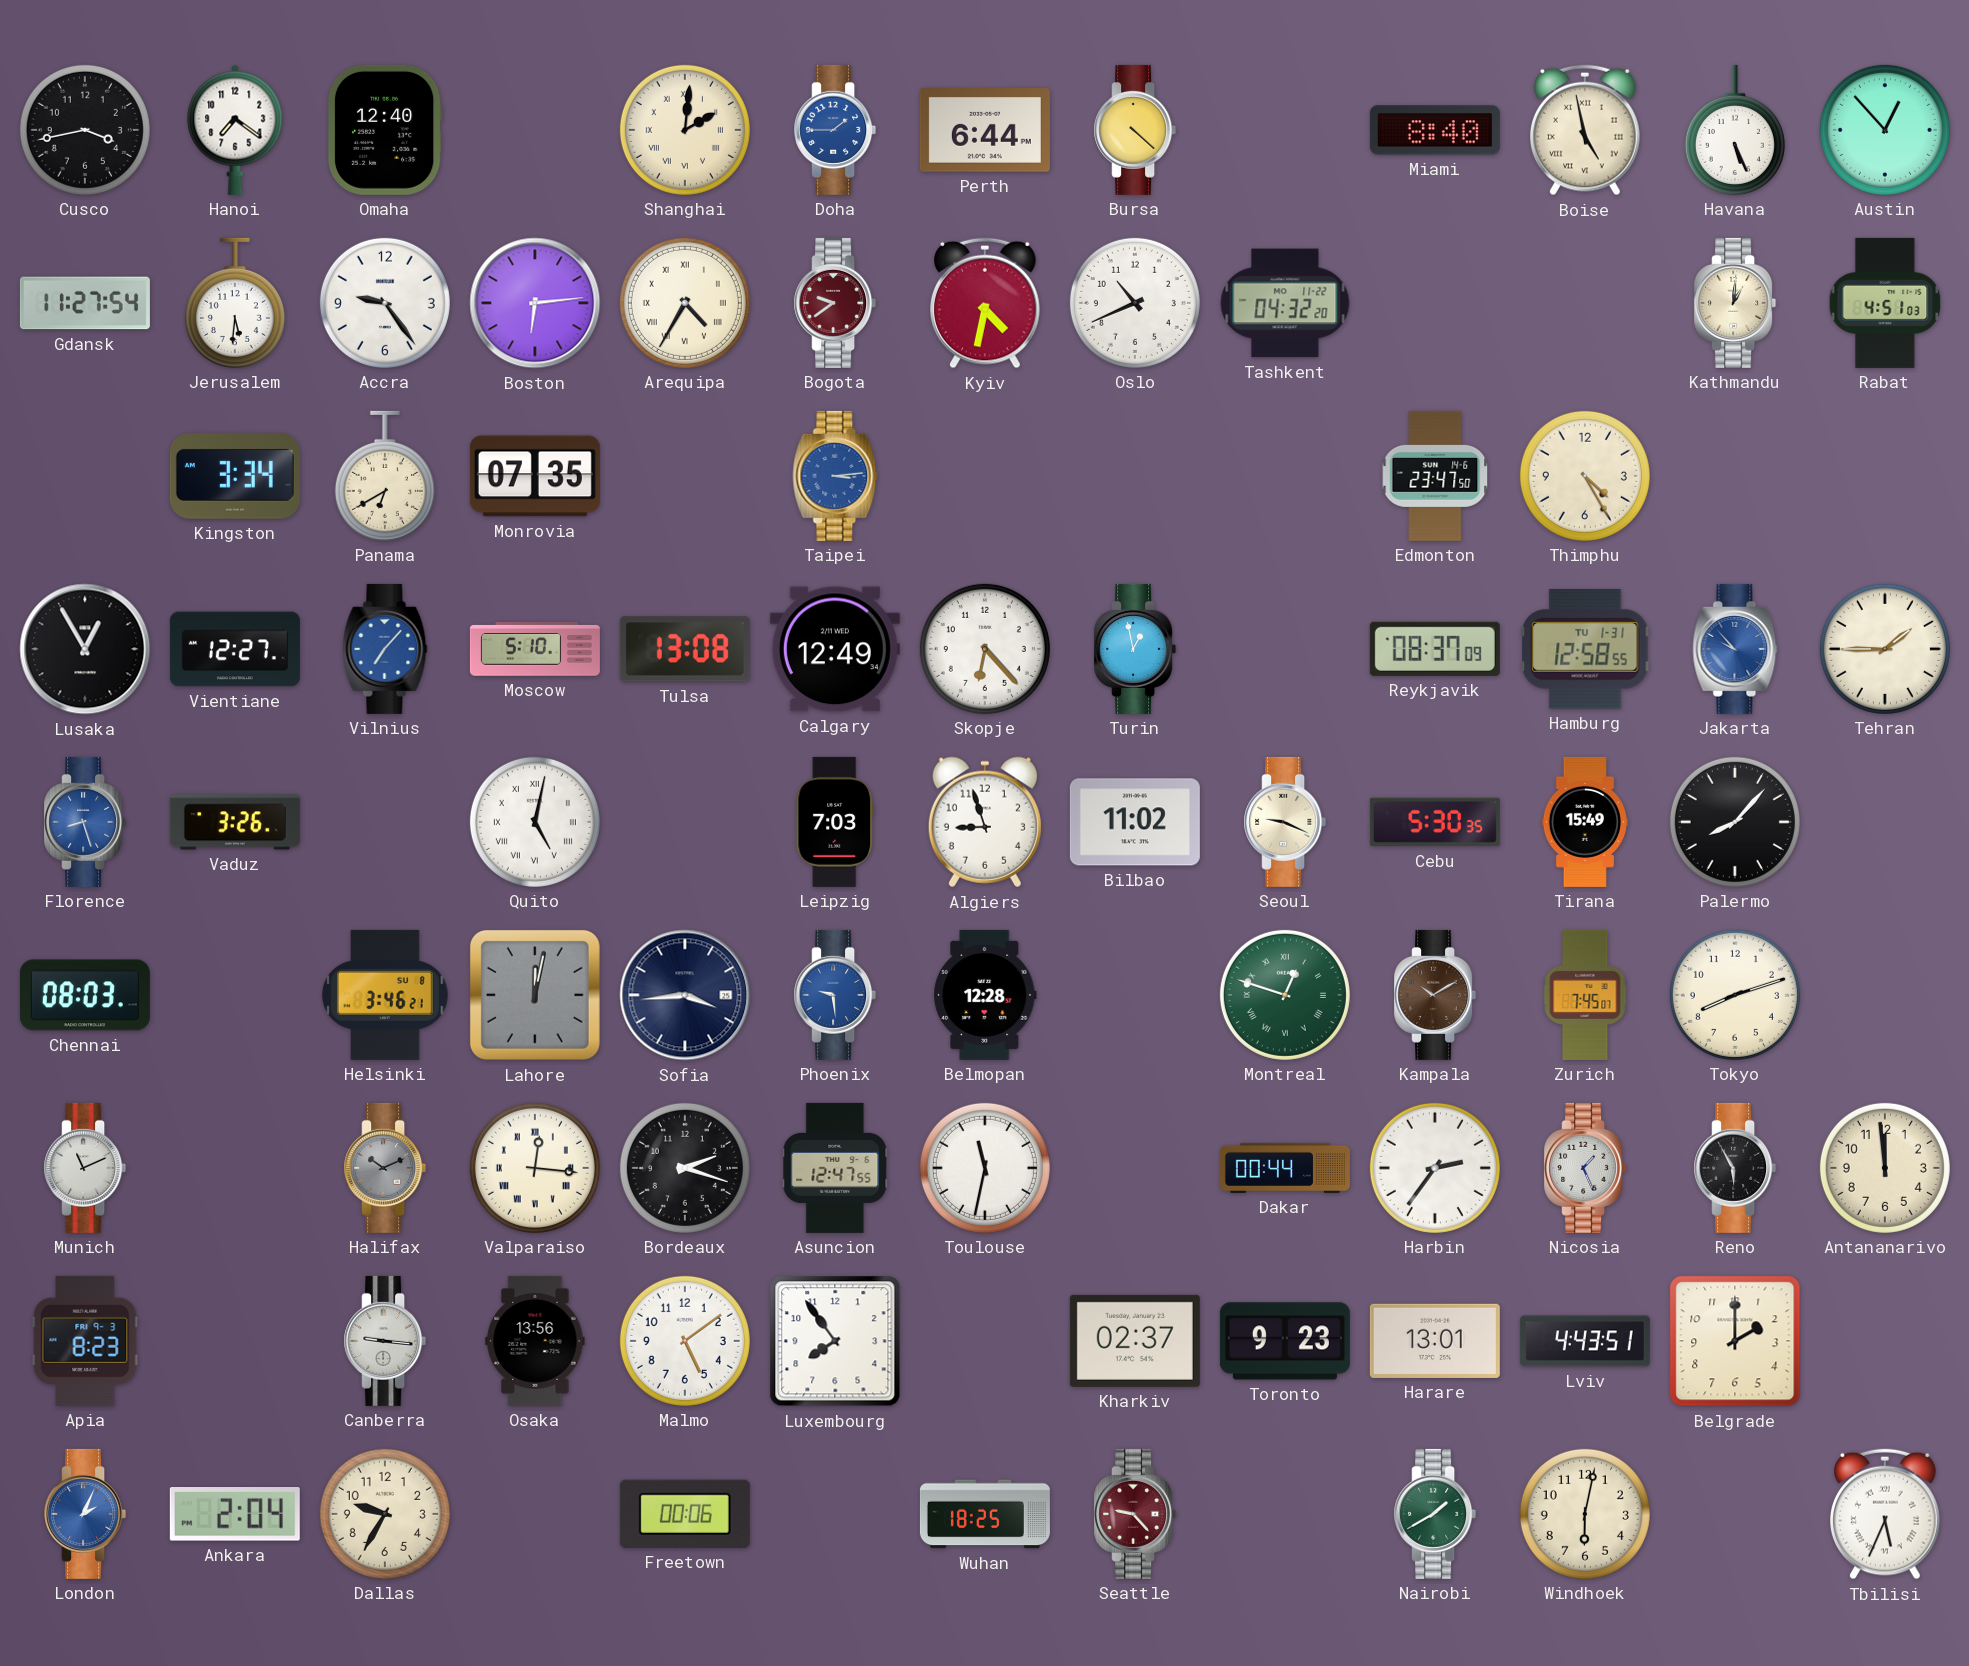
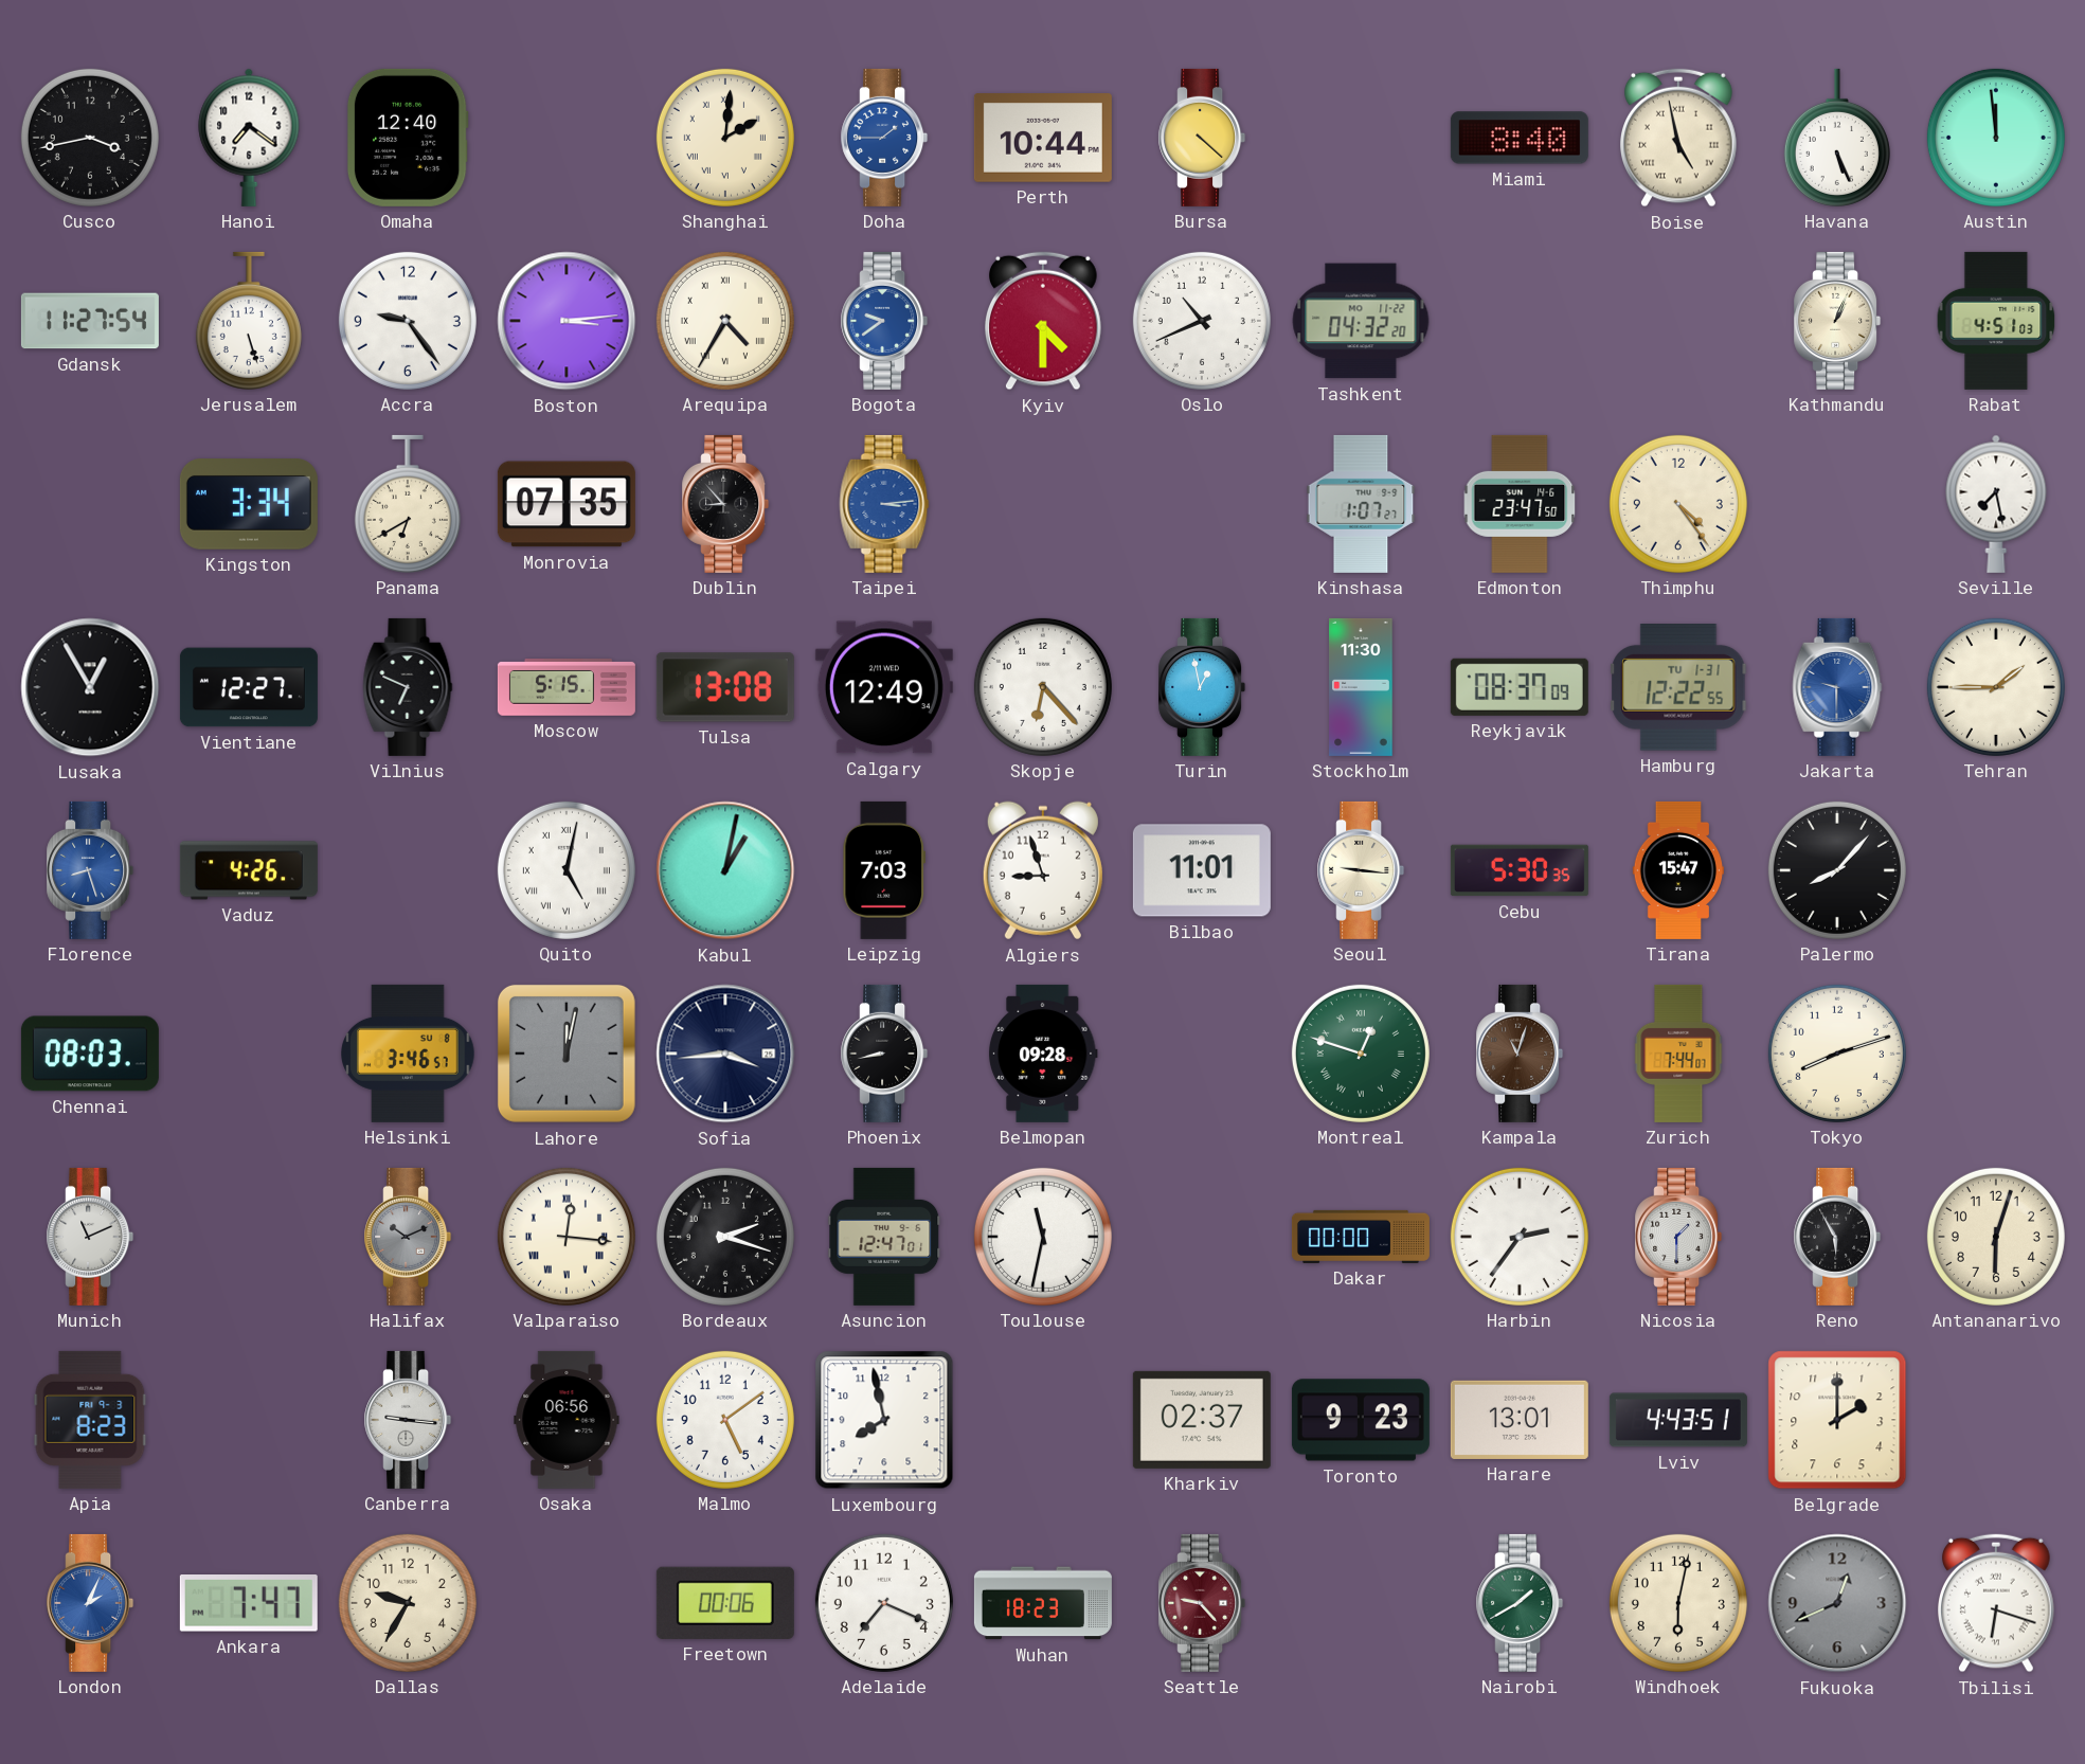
Perth: 6:44 -> 10:44 (1043, 138)
Austin: 12:53 -> 11:59 (1996, 138)
Jerusalem: 5:31 -> 5:27 (249, 321)
Boston: 6:14 -> 3:14 (567, 321)
Bogota dial: burgundy -> blue (884, 321)
Kyiv: 4:32 -> 4:30 (1044, 321)
Kathmandu: 1:01 -> 1:04 (1837, 321)
Dublin: none -> 8:53 (725, 504)
Kinshasa: none -> 1:07 (1361, 504)
Thimphu: 4:25 -> 4:24 (1678, 504)
Seville: none -> 7:28 (1996, 504)
Vilnius: 7:07 -> 6:49 (408, 687)
Vilnius dial: blue -> black (408, 687)
Moscow: 5:10 -> 5:15 (567, 688)
Stockholm: none -> 11:30 (1361, 687)
Hamburg: 12:58 -> 12:22 (1678, 688)
Jakarta: 9:53 -> 9:30 (1837, 687)
Vaduz: 3:26 -> 4:26 (249, 870)
Kabul: none -> 1:02 (725, 870)
Bilbao: 11:02 -> 11:01 (1202, 870)
Seoul: 9:19 -> 9:16 (1361, 870)
Tirana: 15:49 -> 15:47 (1677, 870)
Helsinki: 3:46:21 -> 3:46:57 (408, 1054)
Phoenix: 9:29 -> 8:43 (884, 1054)
Phoenix dial: blue -> black (884, 1054)
Belmopan: 12:28 -> 09:28 (1044, 1054)
Kampala: 10:10 -> 11:03 (1520, 1054)
Zurich: 7:45 -> 7:44 (1678, 1054)
Asuncion: 12:47:55 -> 12:47:01 (884, 1237)
Dakar: 00:44 -> 00:00 (1361, 1237)
Nicosia: 1:26 -> 1:30 (1678, 1237)
Antananarivo: 11:59 -> 6:03 (1996, 1237)
Osaka: 13:56 -> 06:56 (567, 1420)
Luxembourg: 7:54 -> 7:58 (884, 1420)
Ankara: 2:04 -> 7:47 (249, 1604)
Adelaide: none -> 7:19 (884, 1603)
Wuhan: 18:25 -> 18:23 (1043, 1603)
Fukuoka: none -> 12:41 (1837, 1603)
Tbilisi: 5:34 -> 6:18 (1997, 1603)
